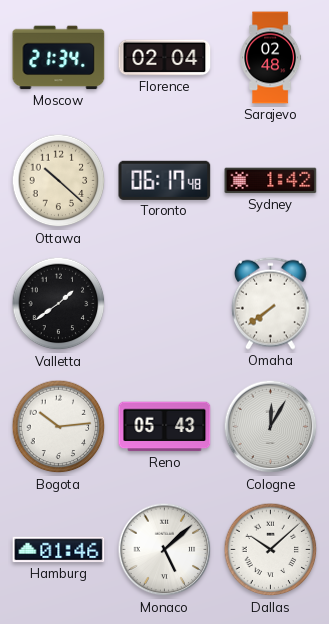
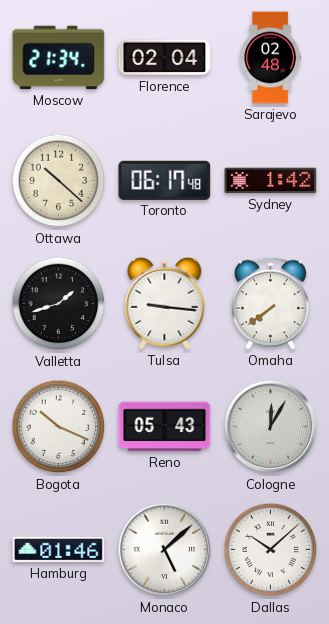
Valletta: 1:39 -> 1:42 (59, 304)
Tulsa: none -> 9:16 (165, 303)
Bogota: 10:14 -> 10:19 (59, 427)
